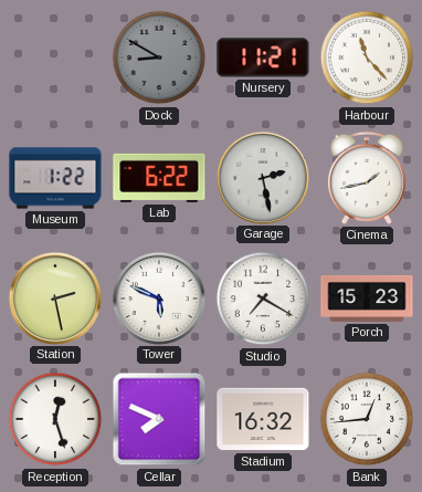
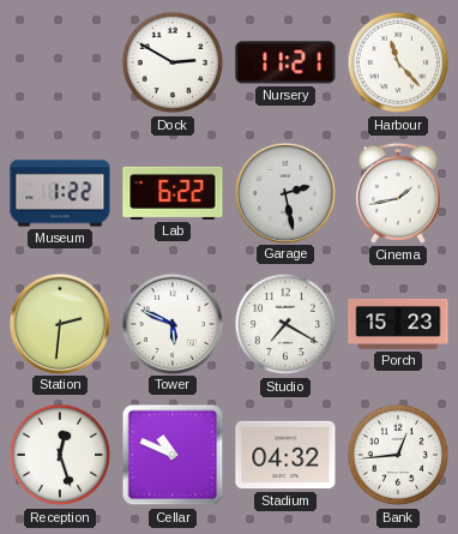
Dock: 8:50 -> 2:50 (173, 62)
Dock dial: grey -> white (173, 62)
Station: 2:28 -> 2:31 (59, 323)
Cellar: 7:49 -> 10:49 (173, 455)
Stadium: 16:32 -> 04:32 (285, 455)
